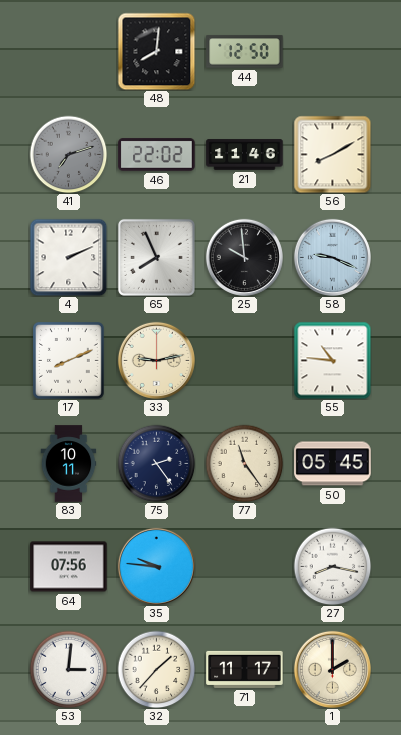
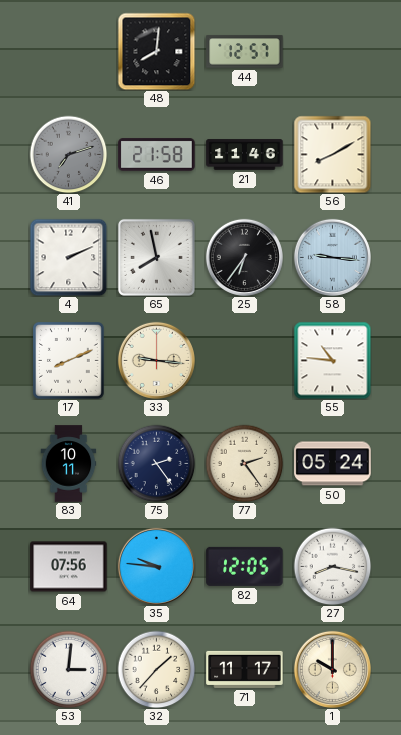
44: 12:50 -> 12:57 (245, 52)
46: 22:02 -> 21:58 (157, 155)
65: 7:56 -> 7:58 (156, 257)
25: 9:59 -> 6:36 (244, 257)
58: 9:19 -> 9:16 (332, 257)
33: 9:13 -> 9:16 (156, 360)
77: 11:24 -> 2:24 (244, 463)
50: 05:45 -> 05:24 (333, 464)
82: none -> 12:05 (245, 566)
1: 2:00 -> 10:00 (332, 669)
